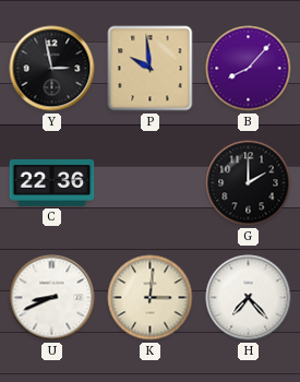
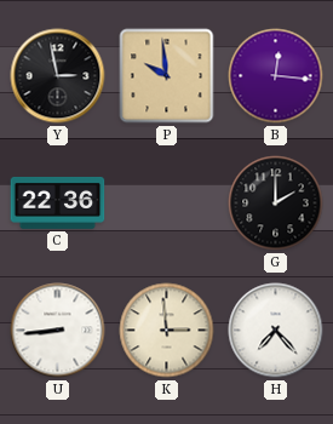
B: 8:07 -> 12:16 (276, 76)
U: 8:41 -> 8:44 (58, 331)
K: 3:01 -> 2:59 (167, 331)
